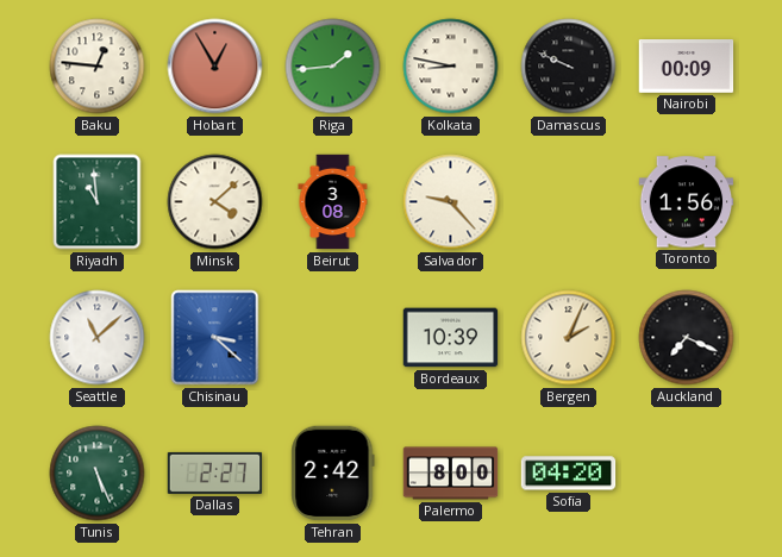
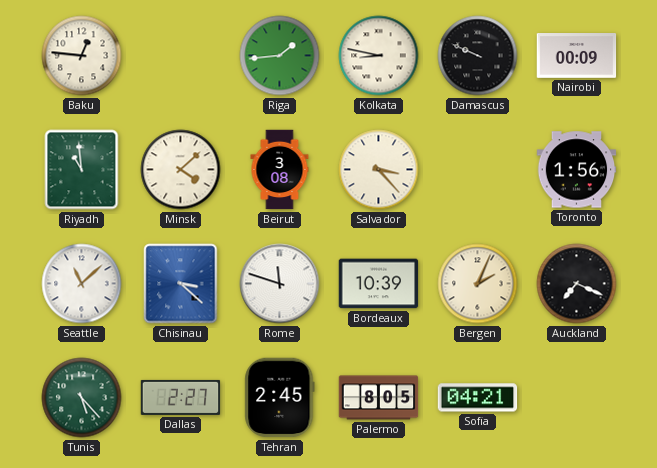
Hobart: 12:55 -> none (215, 67)
Salvador: 9:23 -> 3:23 (379, 170)
Rome: none -> 11:48 (280, 284)
Tunis: 5:26 -> 5:23 (82, 398)
Tehran: 2:42 -> 2:45 (280, 398)
Palermo: 8:00 -> 8:05 (379, 398)
Sofia: 04:20 -> 04:21 (478, 398)
